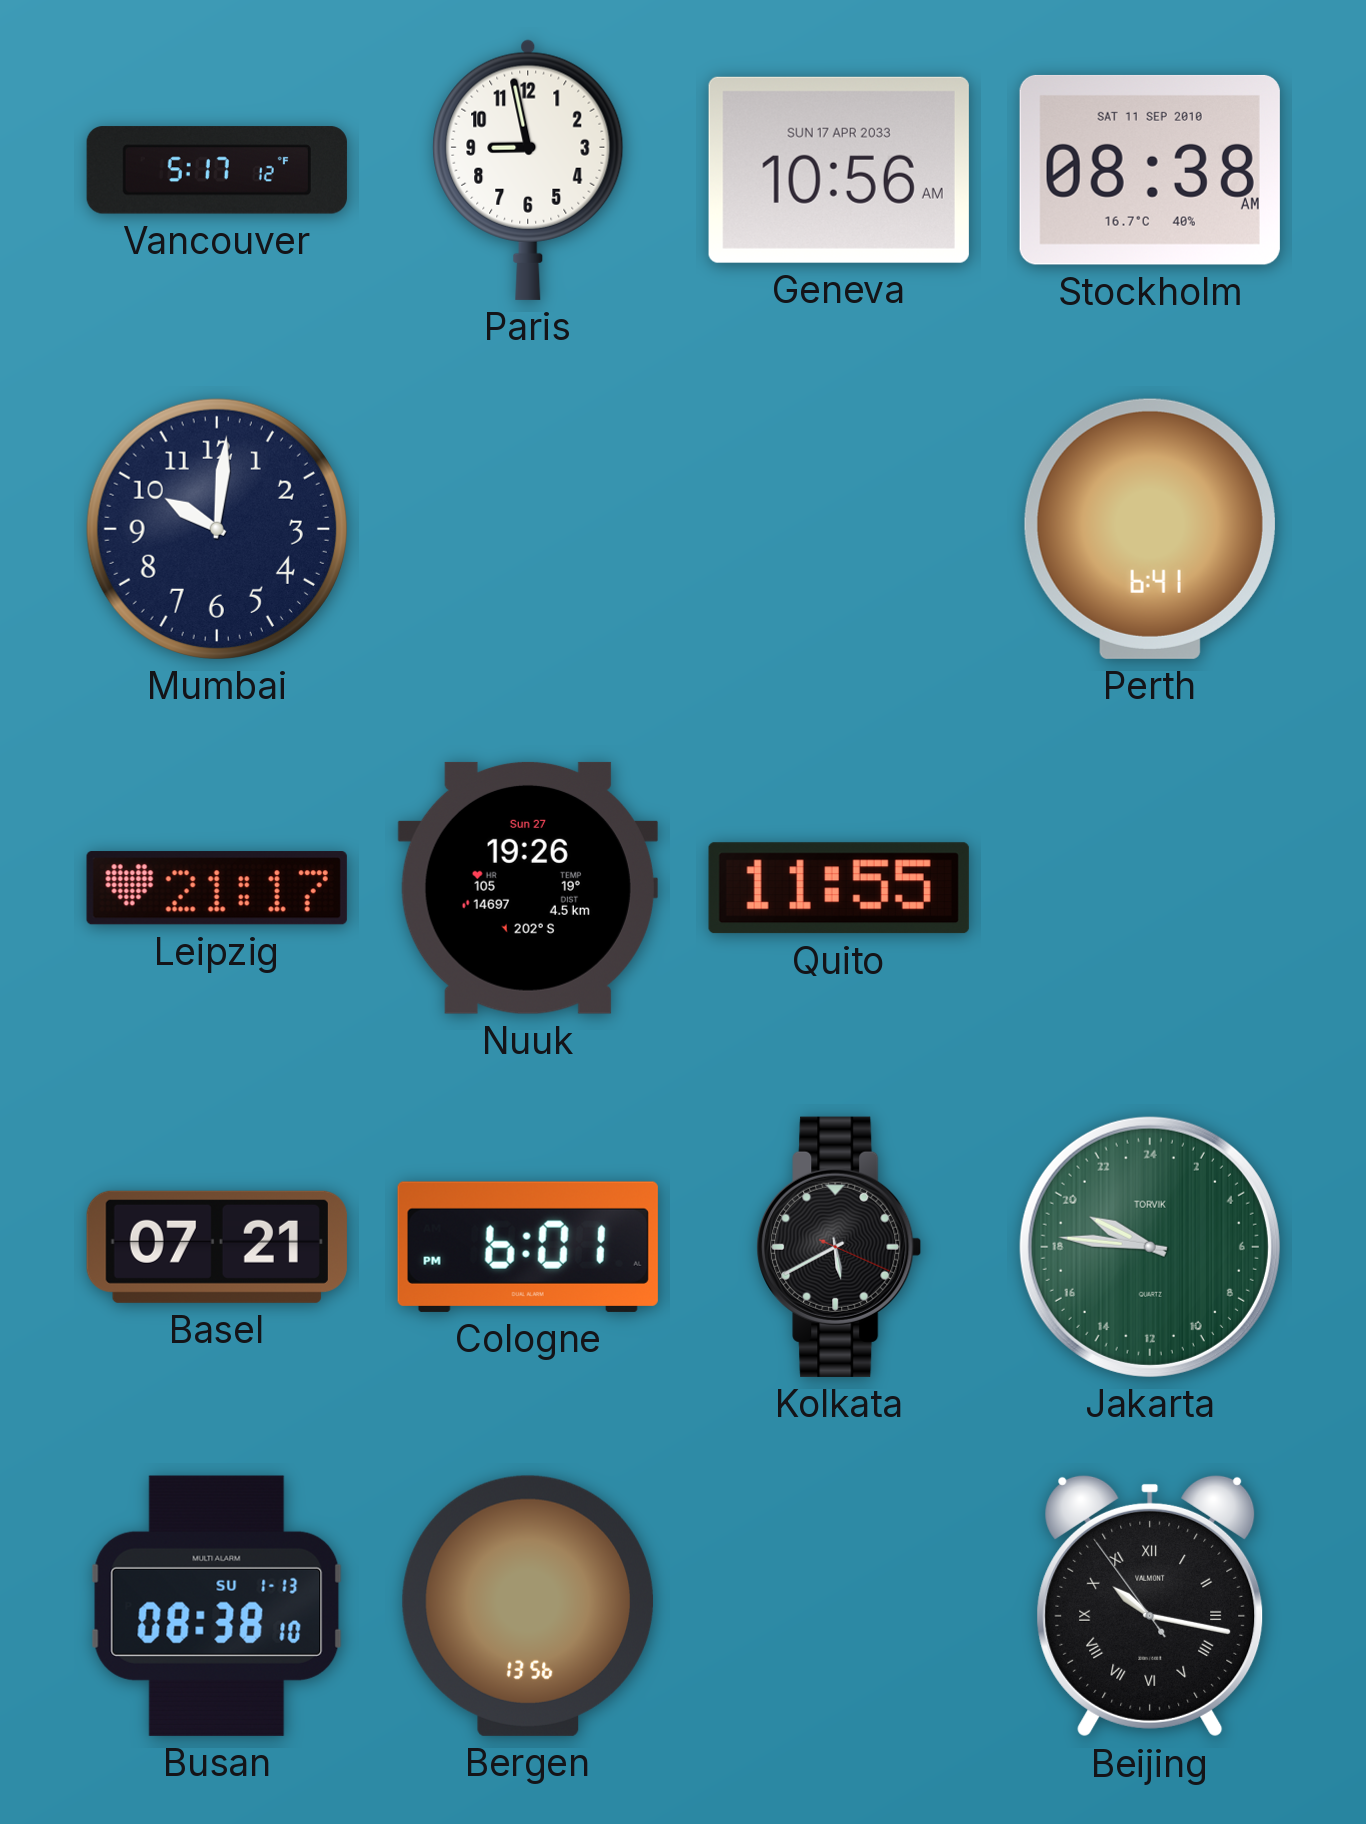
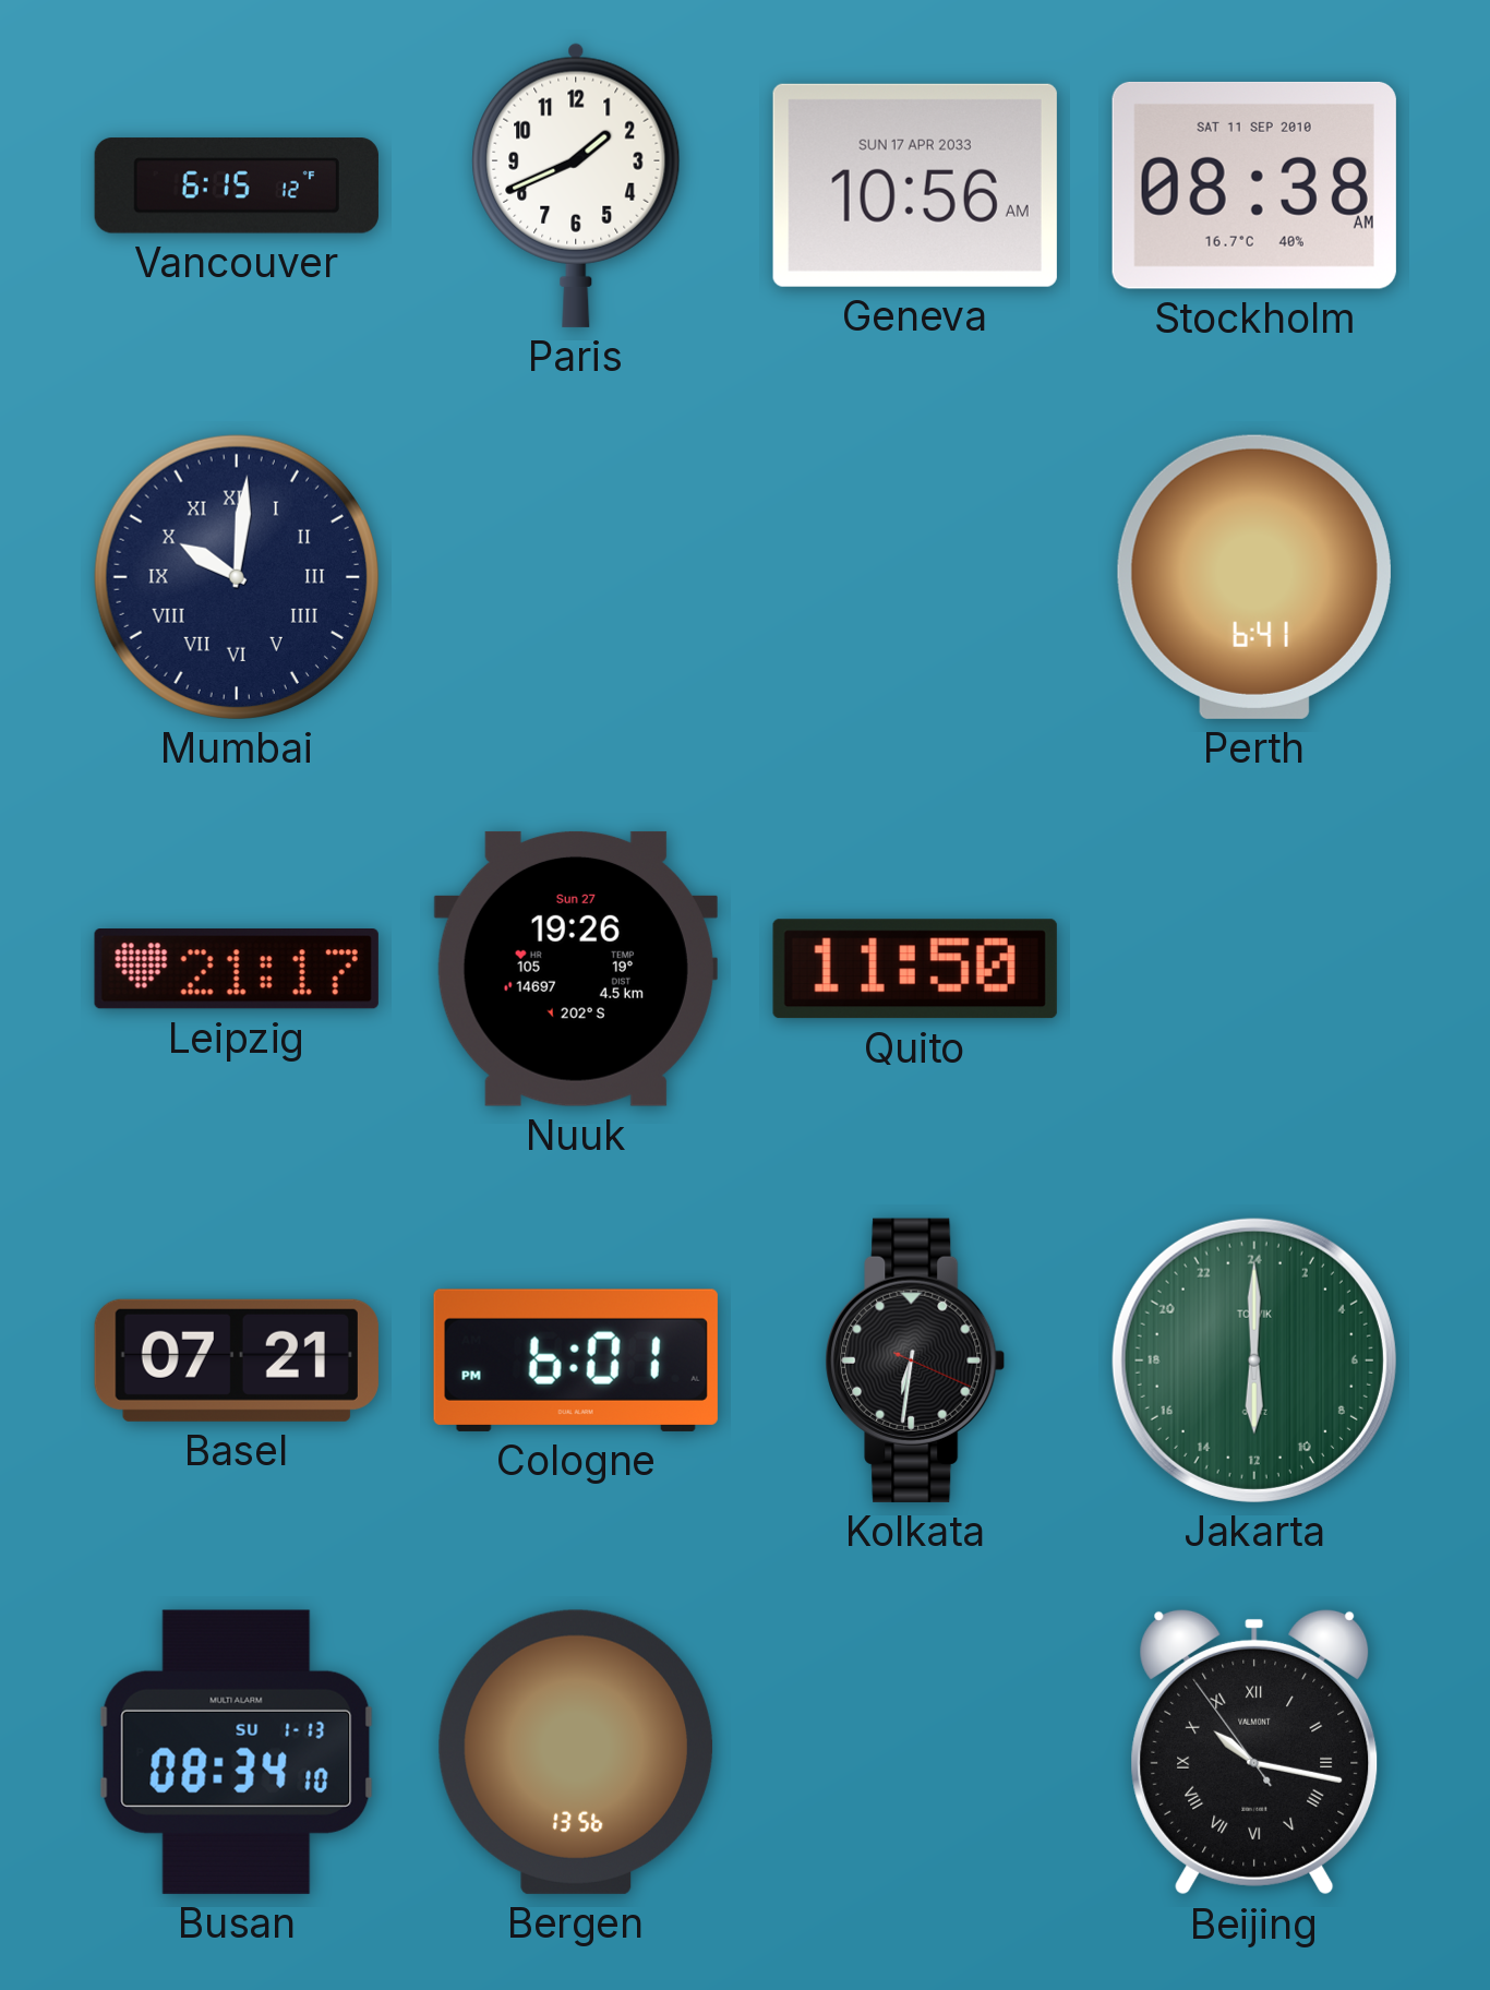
Vancouver: 5:17 -> 6:15 (237, 185)
Paris: 8:58 -> 1:41 (576, 185)
Mumbai numerals: Arabic -> Roman (237, 577)
Quito: 11:55 -> 11:50 (915, 969)
Kolkata: 5:40 -> 6:31 (915, 1360)
Jakarta: 19:46 -> 12:00 (1254, 1360)
Busan: 08:38 -> 08:34 (237, 1752)
